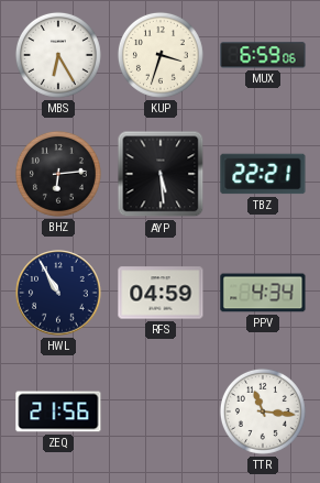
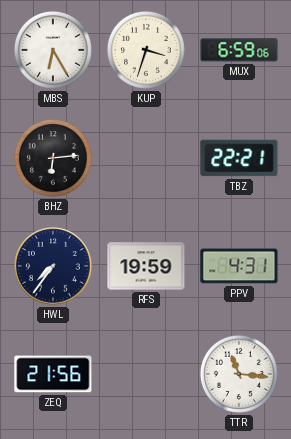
AYP: 5:29 -> none (161, 174)
HWL: 10:55 -> 7:36 (53, 266)
RFS: 04:59 -> 19:59 (146, 266)
PPV: 4:34 -> 4:31 (239, 266)
